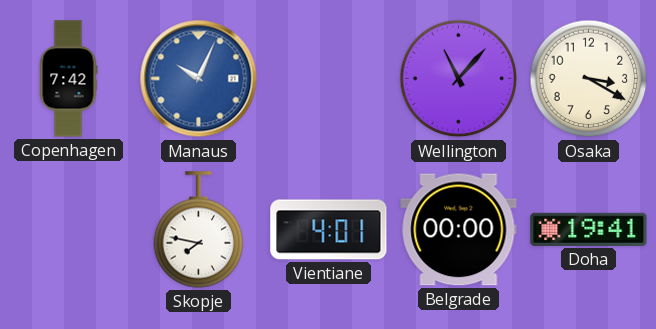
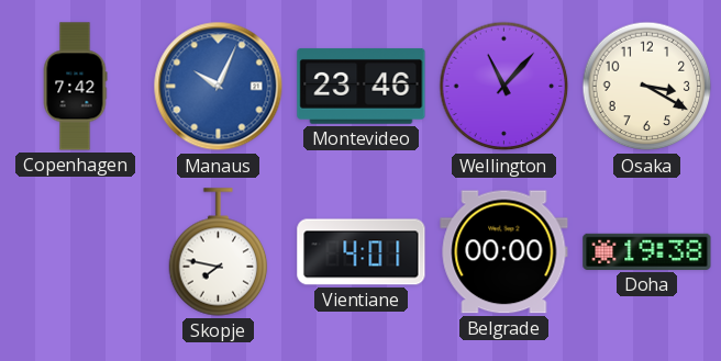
Montevideo: none -> 23:46 (362, 86)
Doha: 19:41 -> 19:38 (647, 251)
